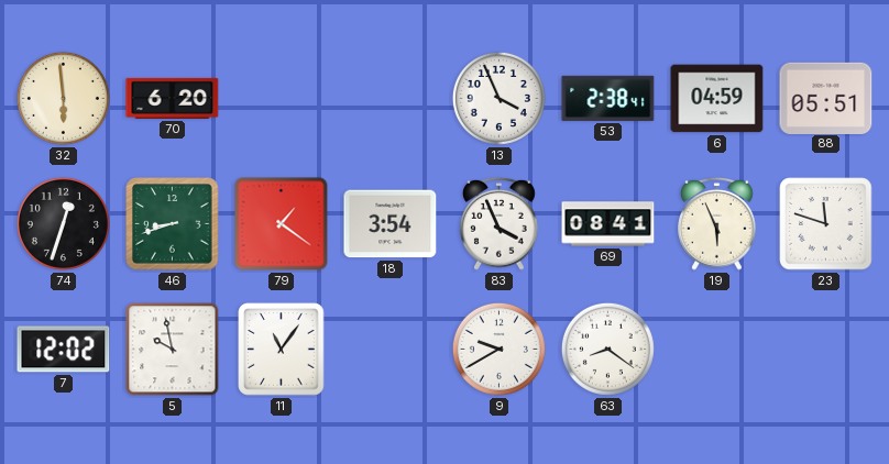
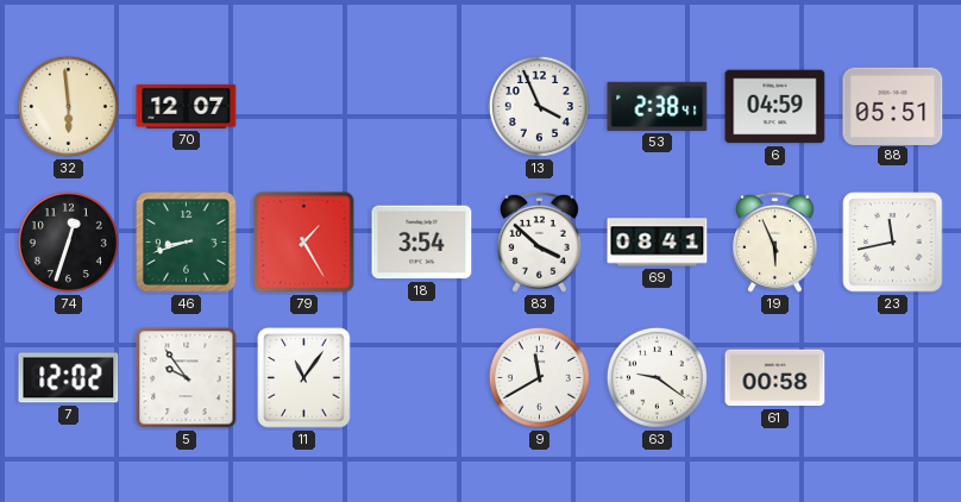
70: 6:20 -> 12:07 (187, 106)
79: 1:21 -> 1:25 (304, 243)
83: 3:56 -> 3:52 (540, 241)
23: 11:48 -> 11:43 (893, 243)
5: 9:58 -> 9:54 (187, 378)
9: 9:40 -> 11:40 (539, 377)
63: 8:21 -> 9:21 (657, 377)
61: none -> 00:58 (775, 378)
